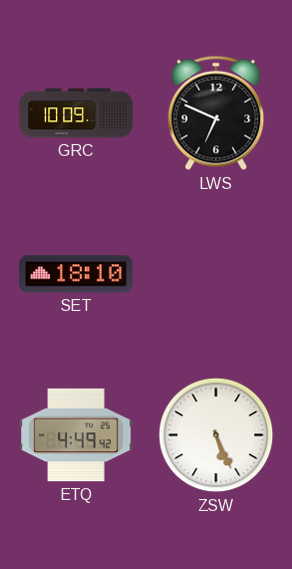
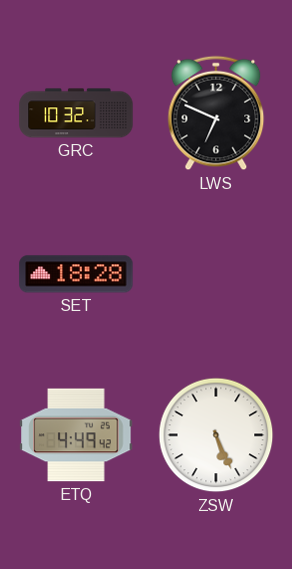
GRC: 10:09 -> 10:32 (76, 113)
SET: 18:10 -> 18:28 (76, 274)
